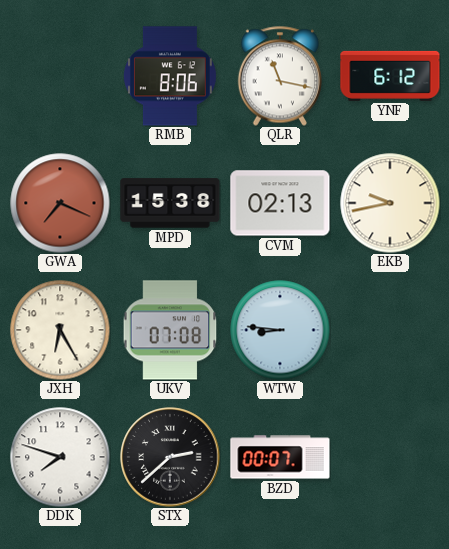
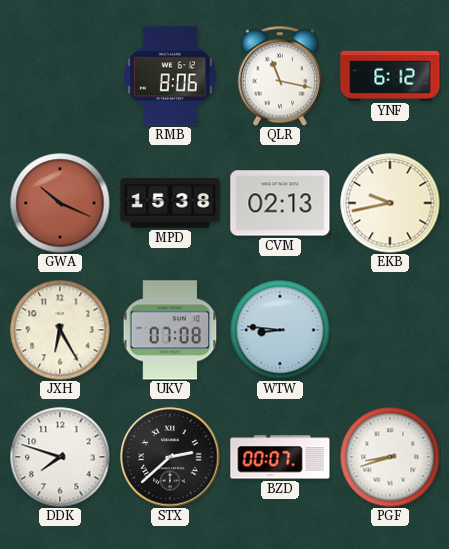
GWA: 7:19 -> 10:19 (60, 203)
PGF: none -> 8:42 (390, 457)
